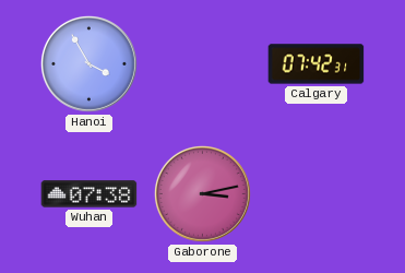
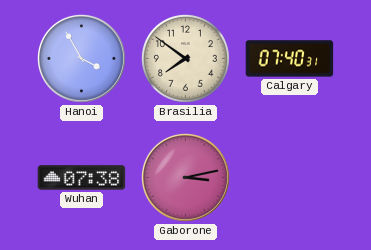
Brasilia: none -> 7:51 (185, 58)
Calgary: 07:42 -> 07:40 (290, 59)
